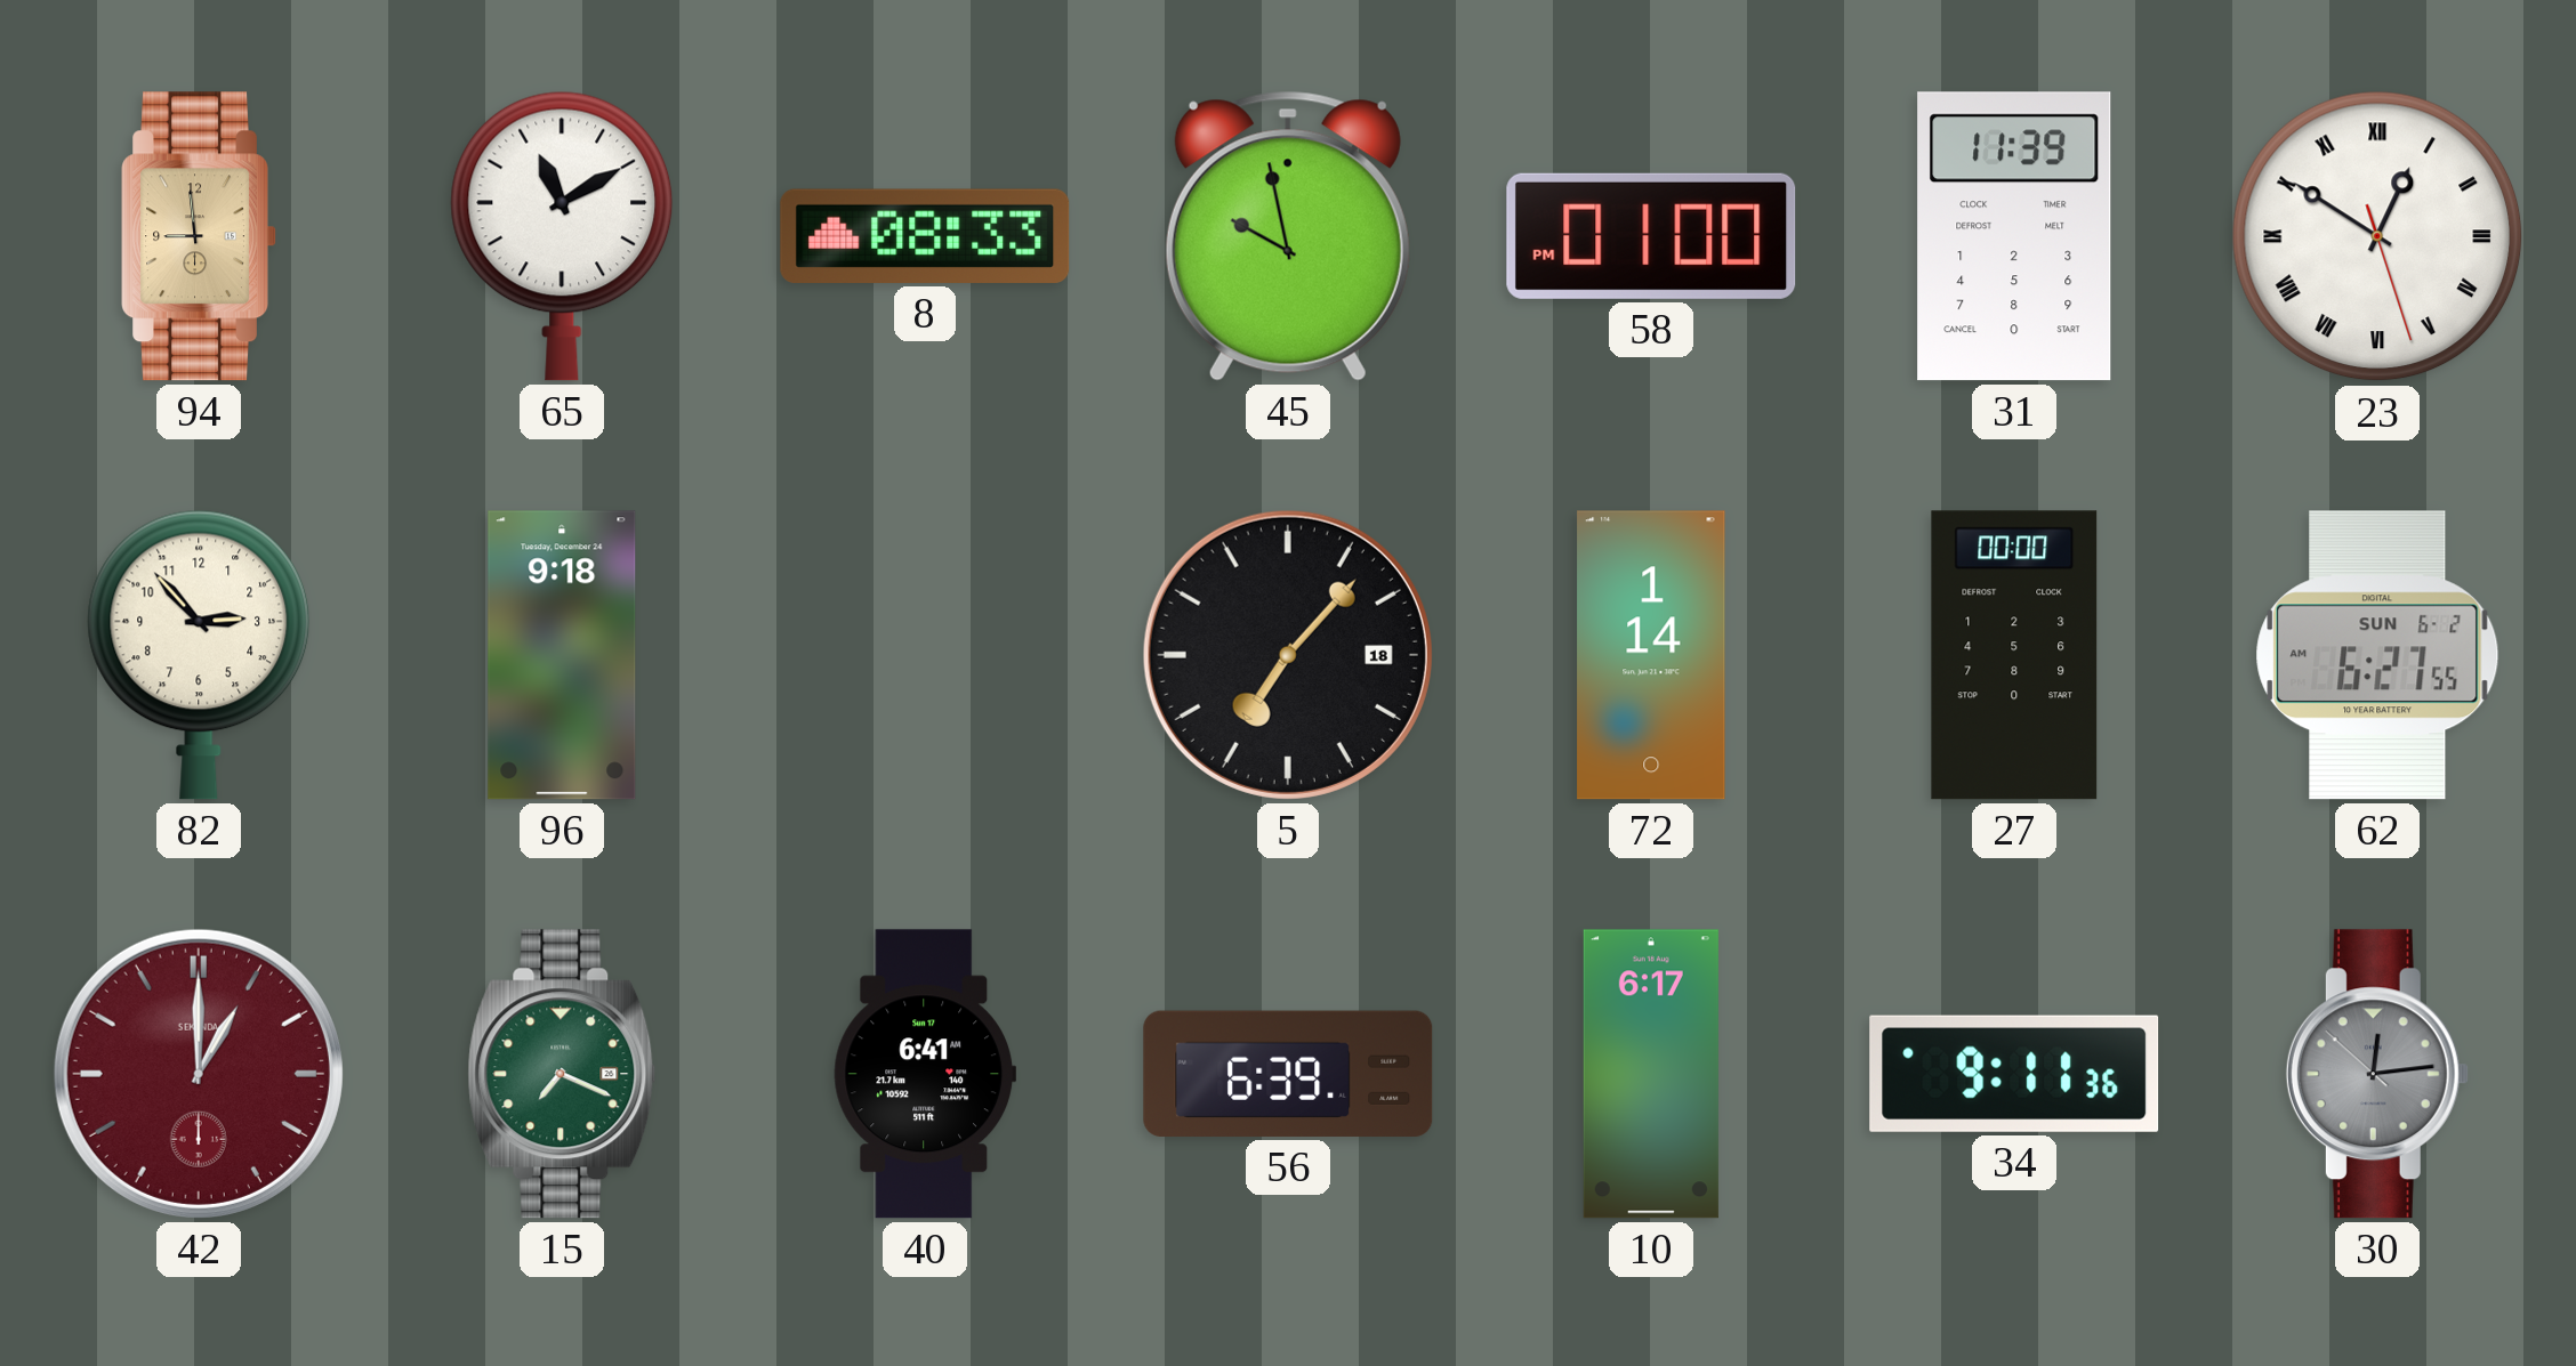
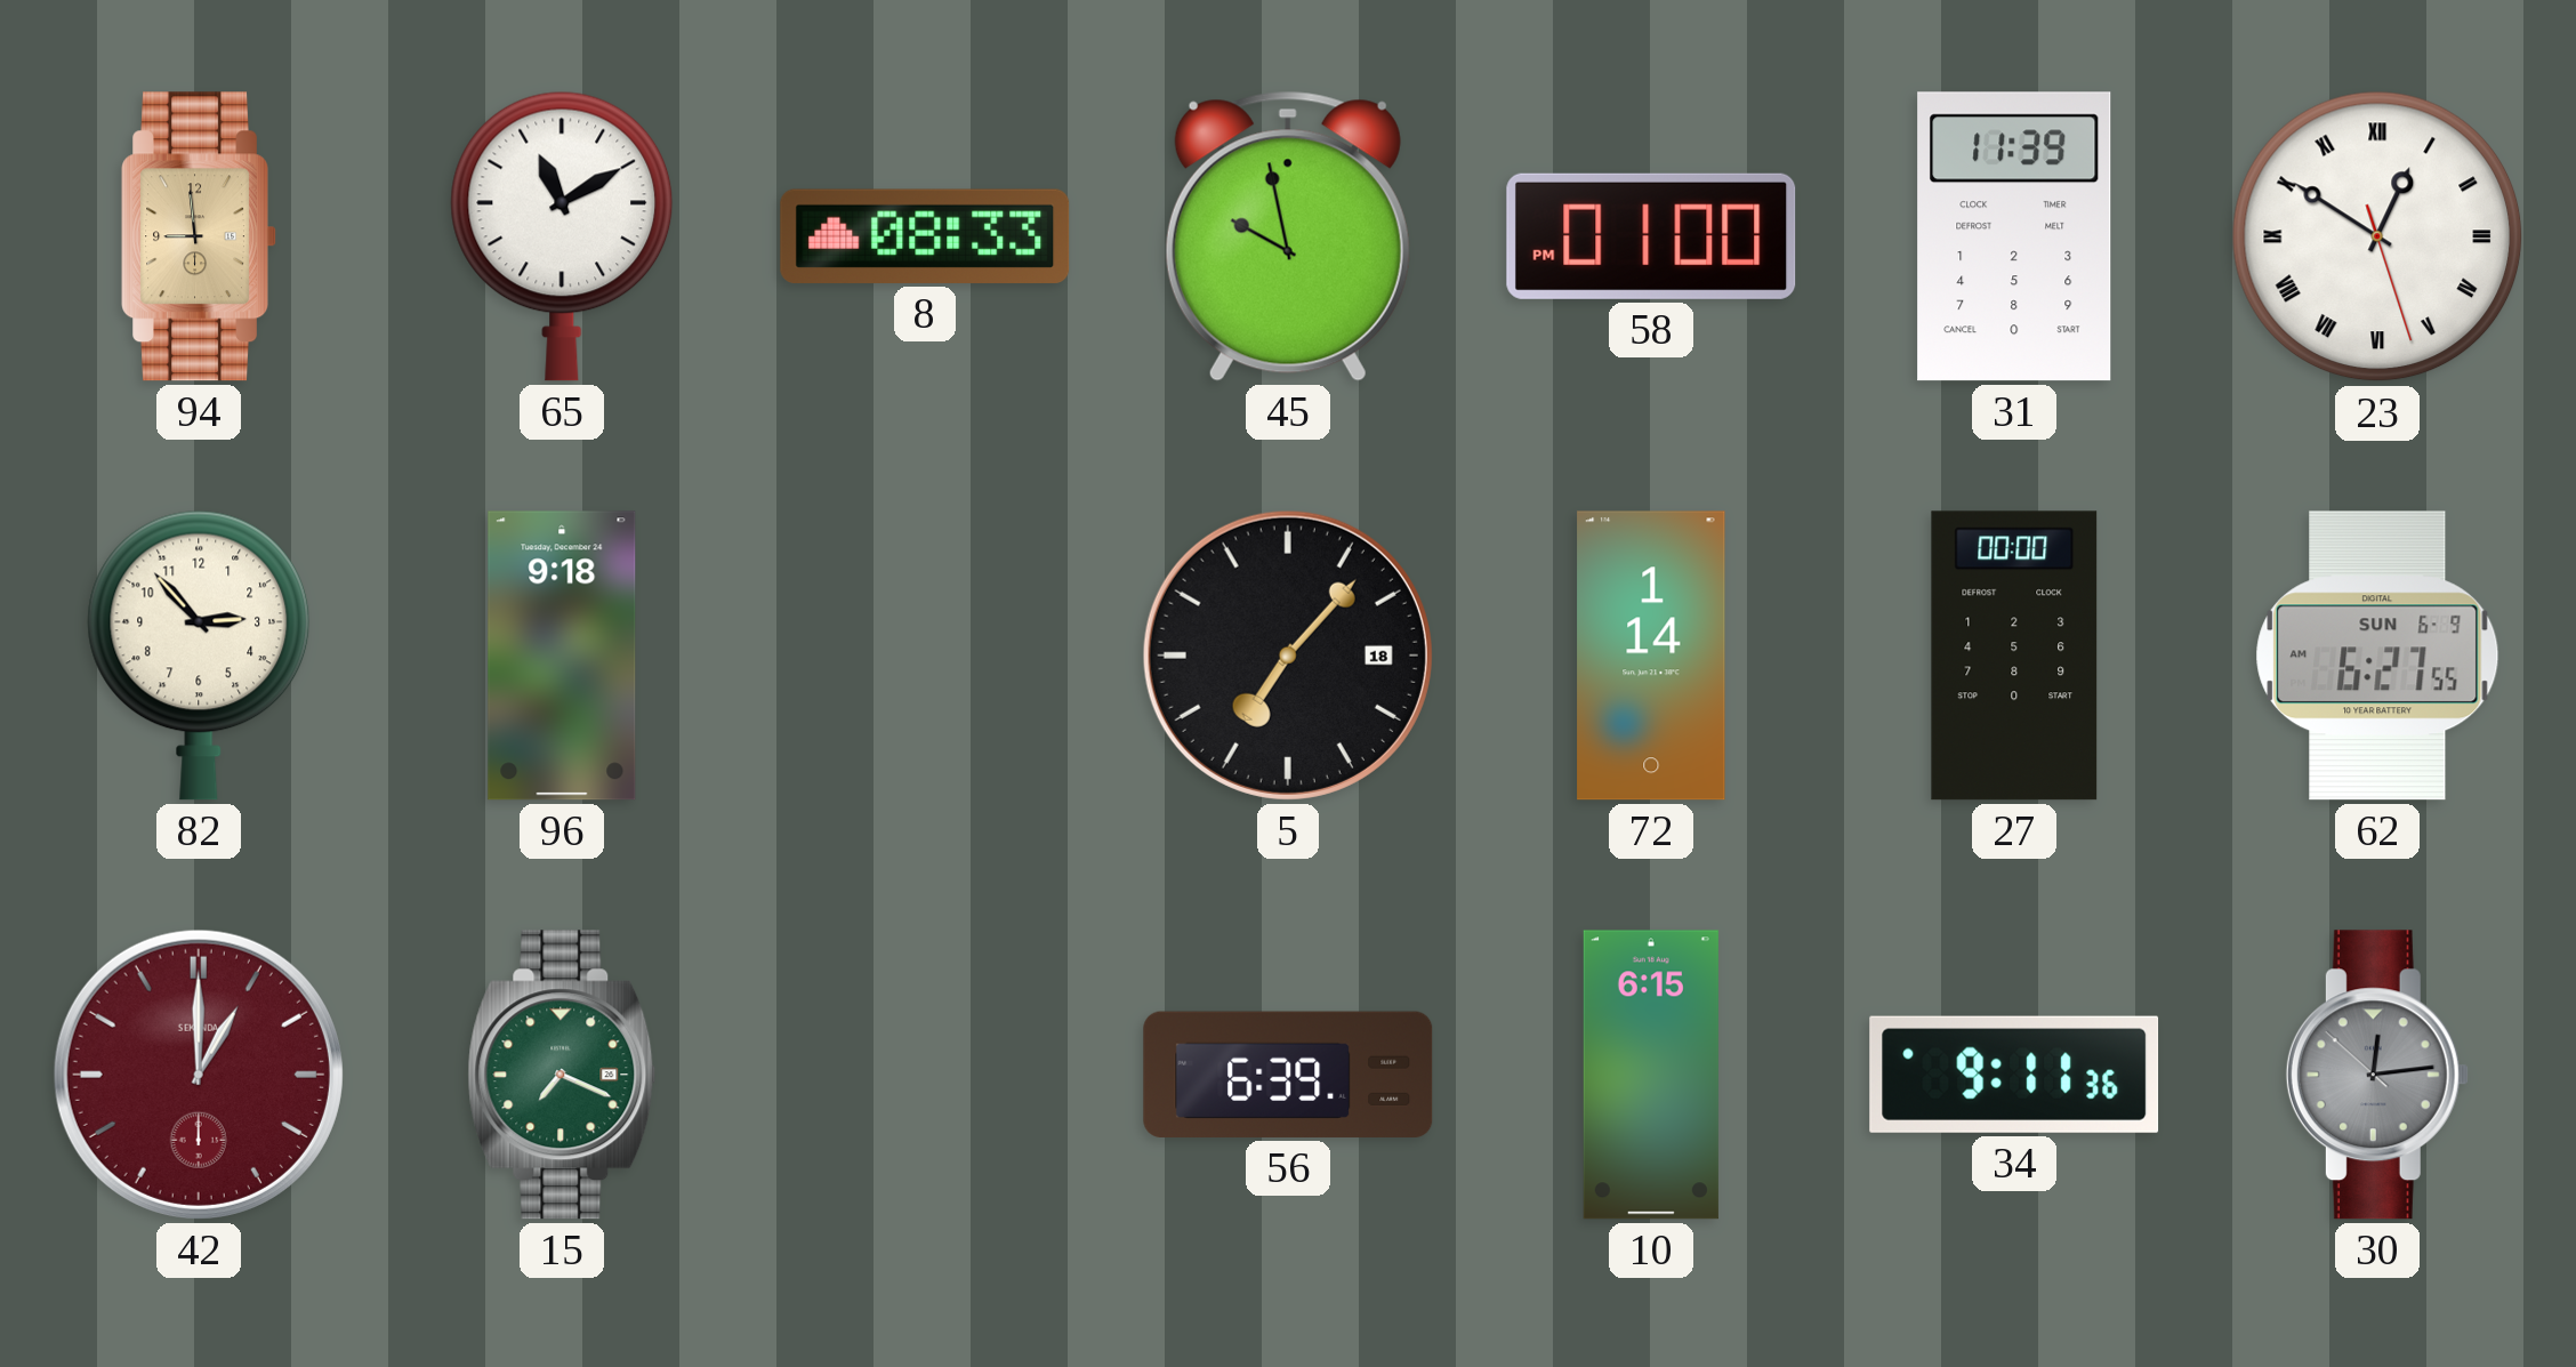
62 date: SUN 6-2 -> SUN 6-9 (2377, 656)
40: 6:41 -> none (924, 1074)
10: 6:17 -> 6:15 (1651, 1075)
